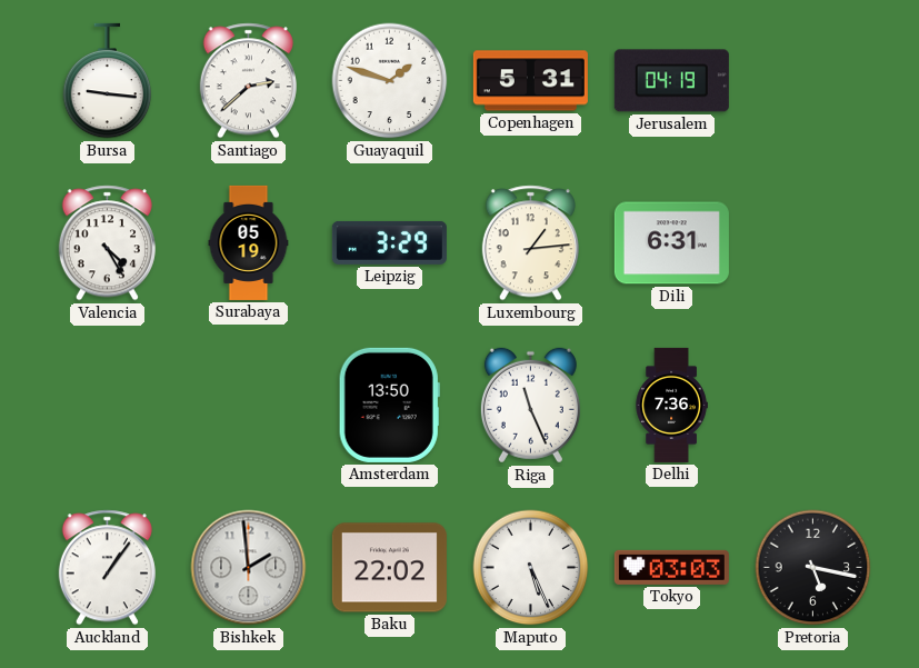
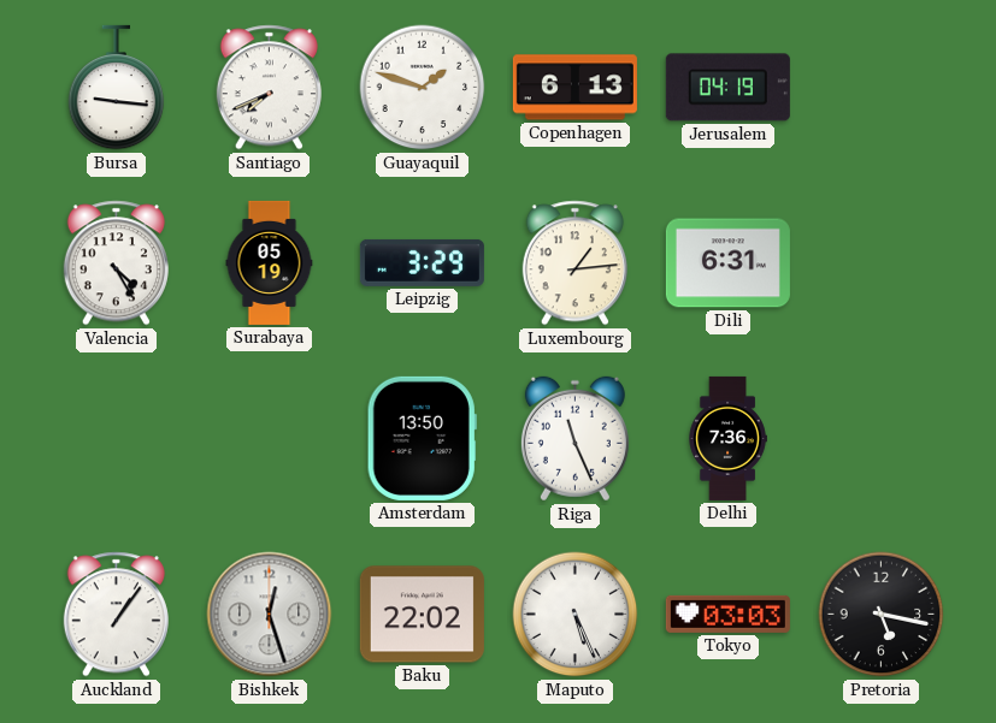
Santiago: 2:38 -> 7:41 (269, 88)
Copenhagen: 5:31 -> 6:13 (574, 88)
Bishkek: 1:59 -> 12:27 (270, 615)
